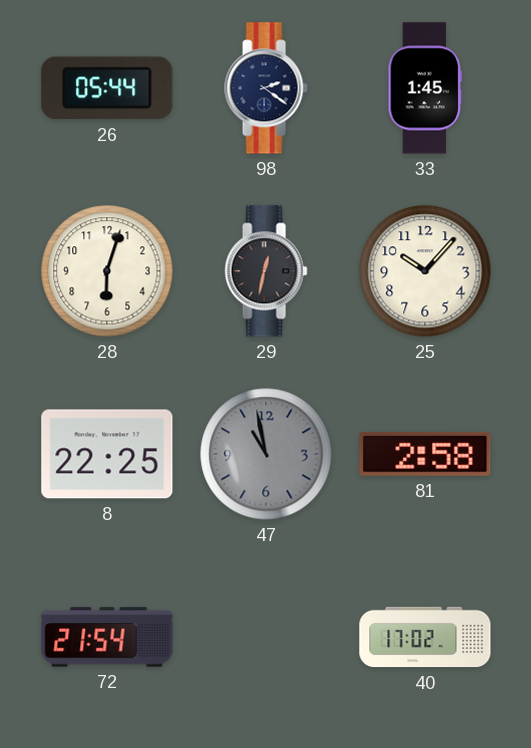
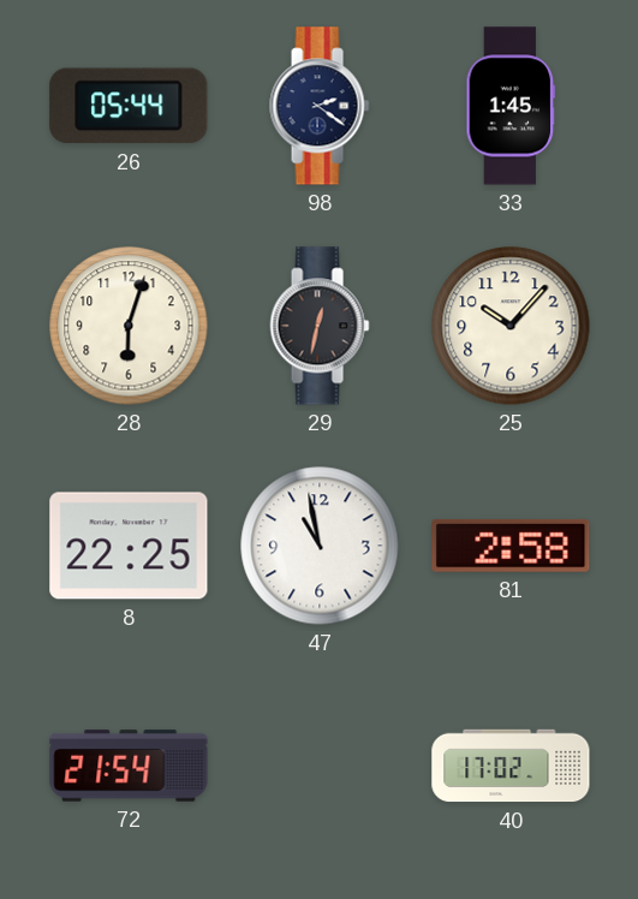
47 dial: grey -> white (320, 546)
